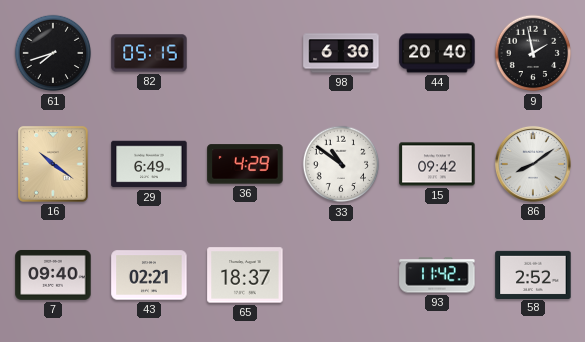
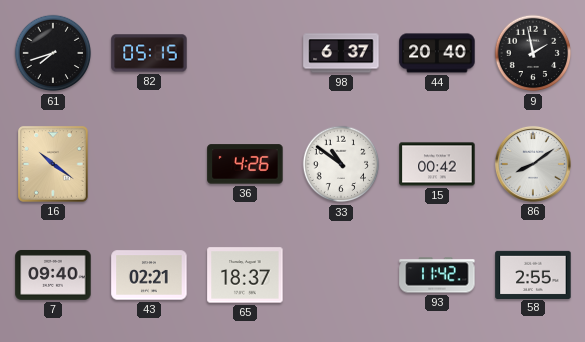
98: 6:30 -> 6:37 (341, 53)
29: 6:49 -> none (149, 164)
36: 4:29 -> 4:26 (245, 164)
15: 09:42 -> 00:42 (437, 164)
58: 2:52 -> 2:55 (533, 274)
